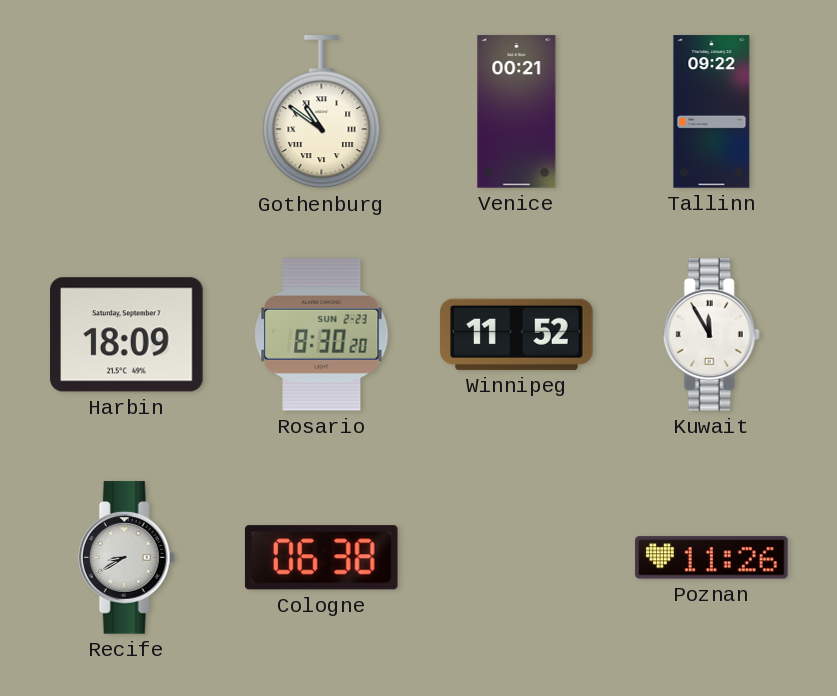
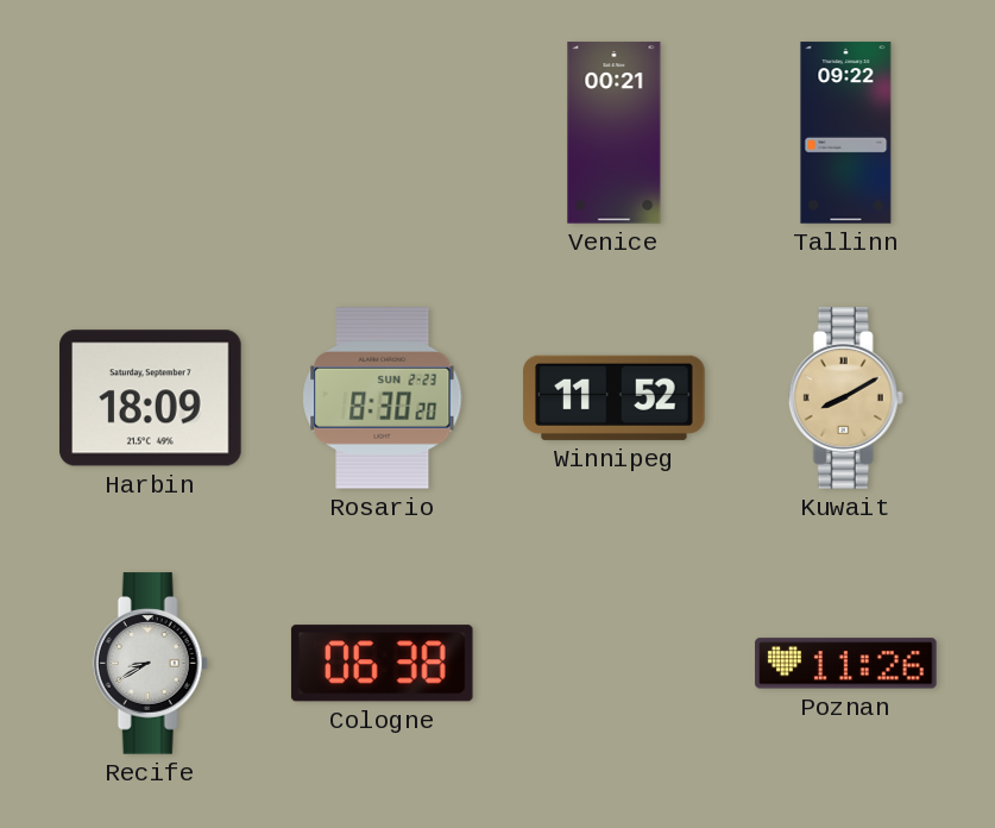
Gothenburg: 10:51 -> none (322, 112)
Kuwait: 11:55 -> 8:10 (845, 399)
Kuwait dial: white -> champagne (845, 399)
